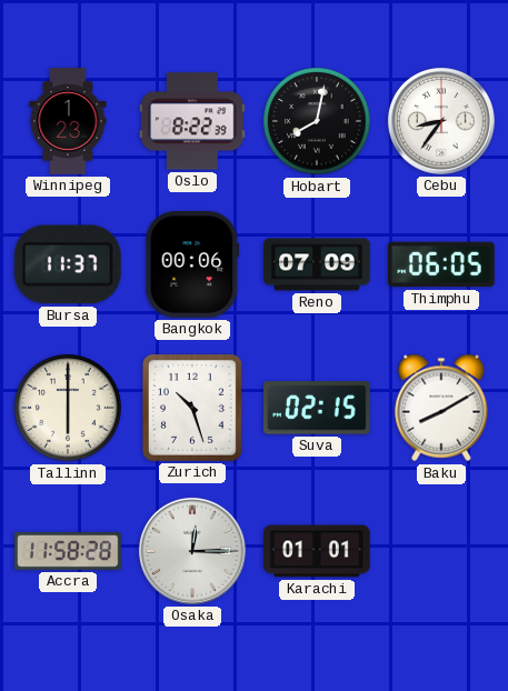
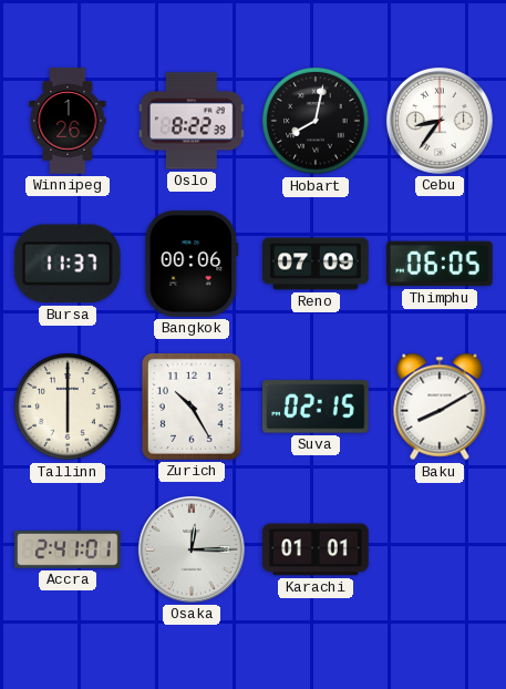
Winnipeg: 1:23 -> 1:26 (68, 121)
Zurich: 10:27 -> 10:25 (192, 407)
Accra: 11:58 -> 2:41 (68, 551)
